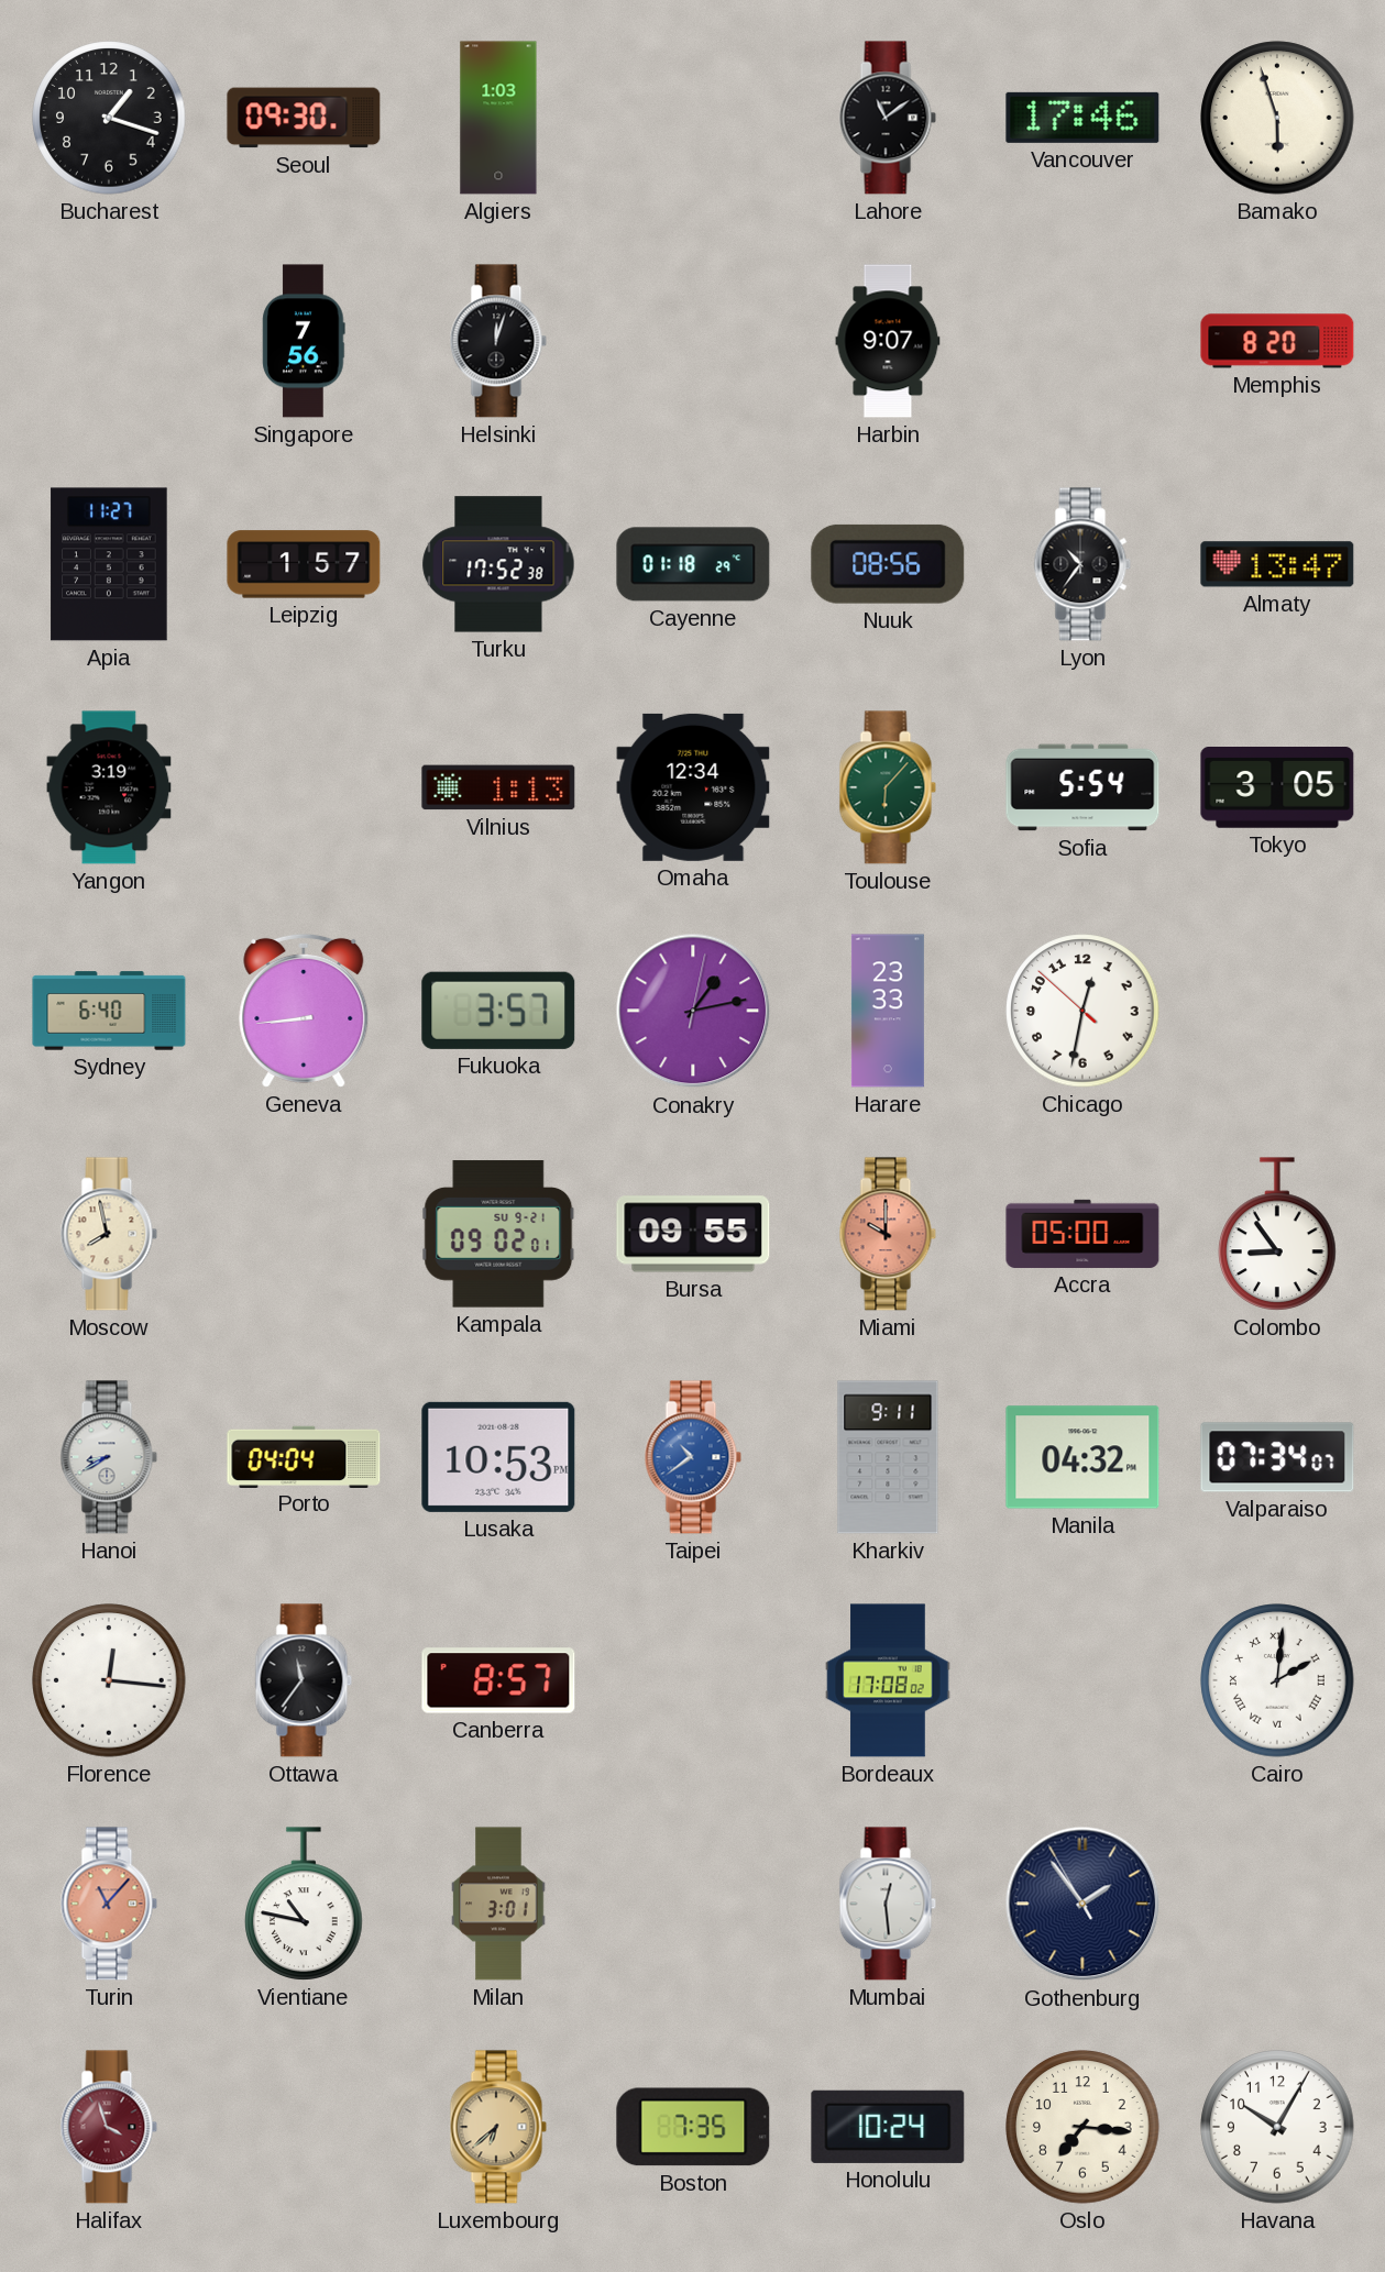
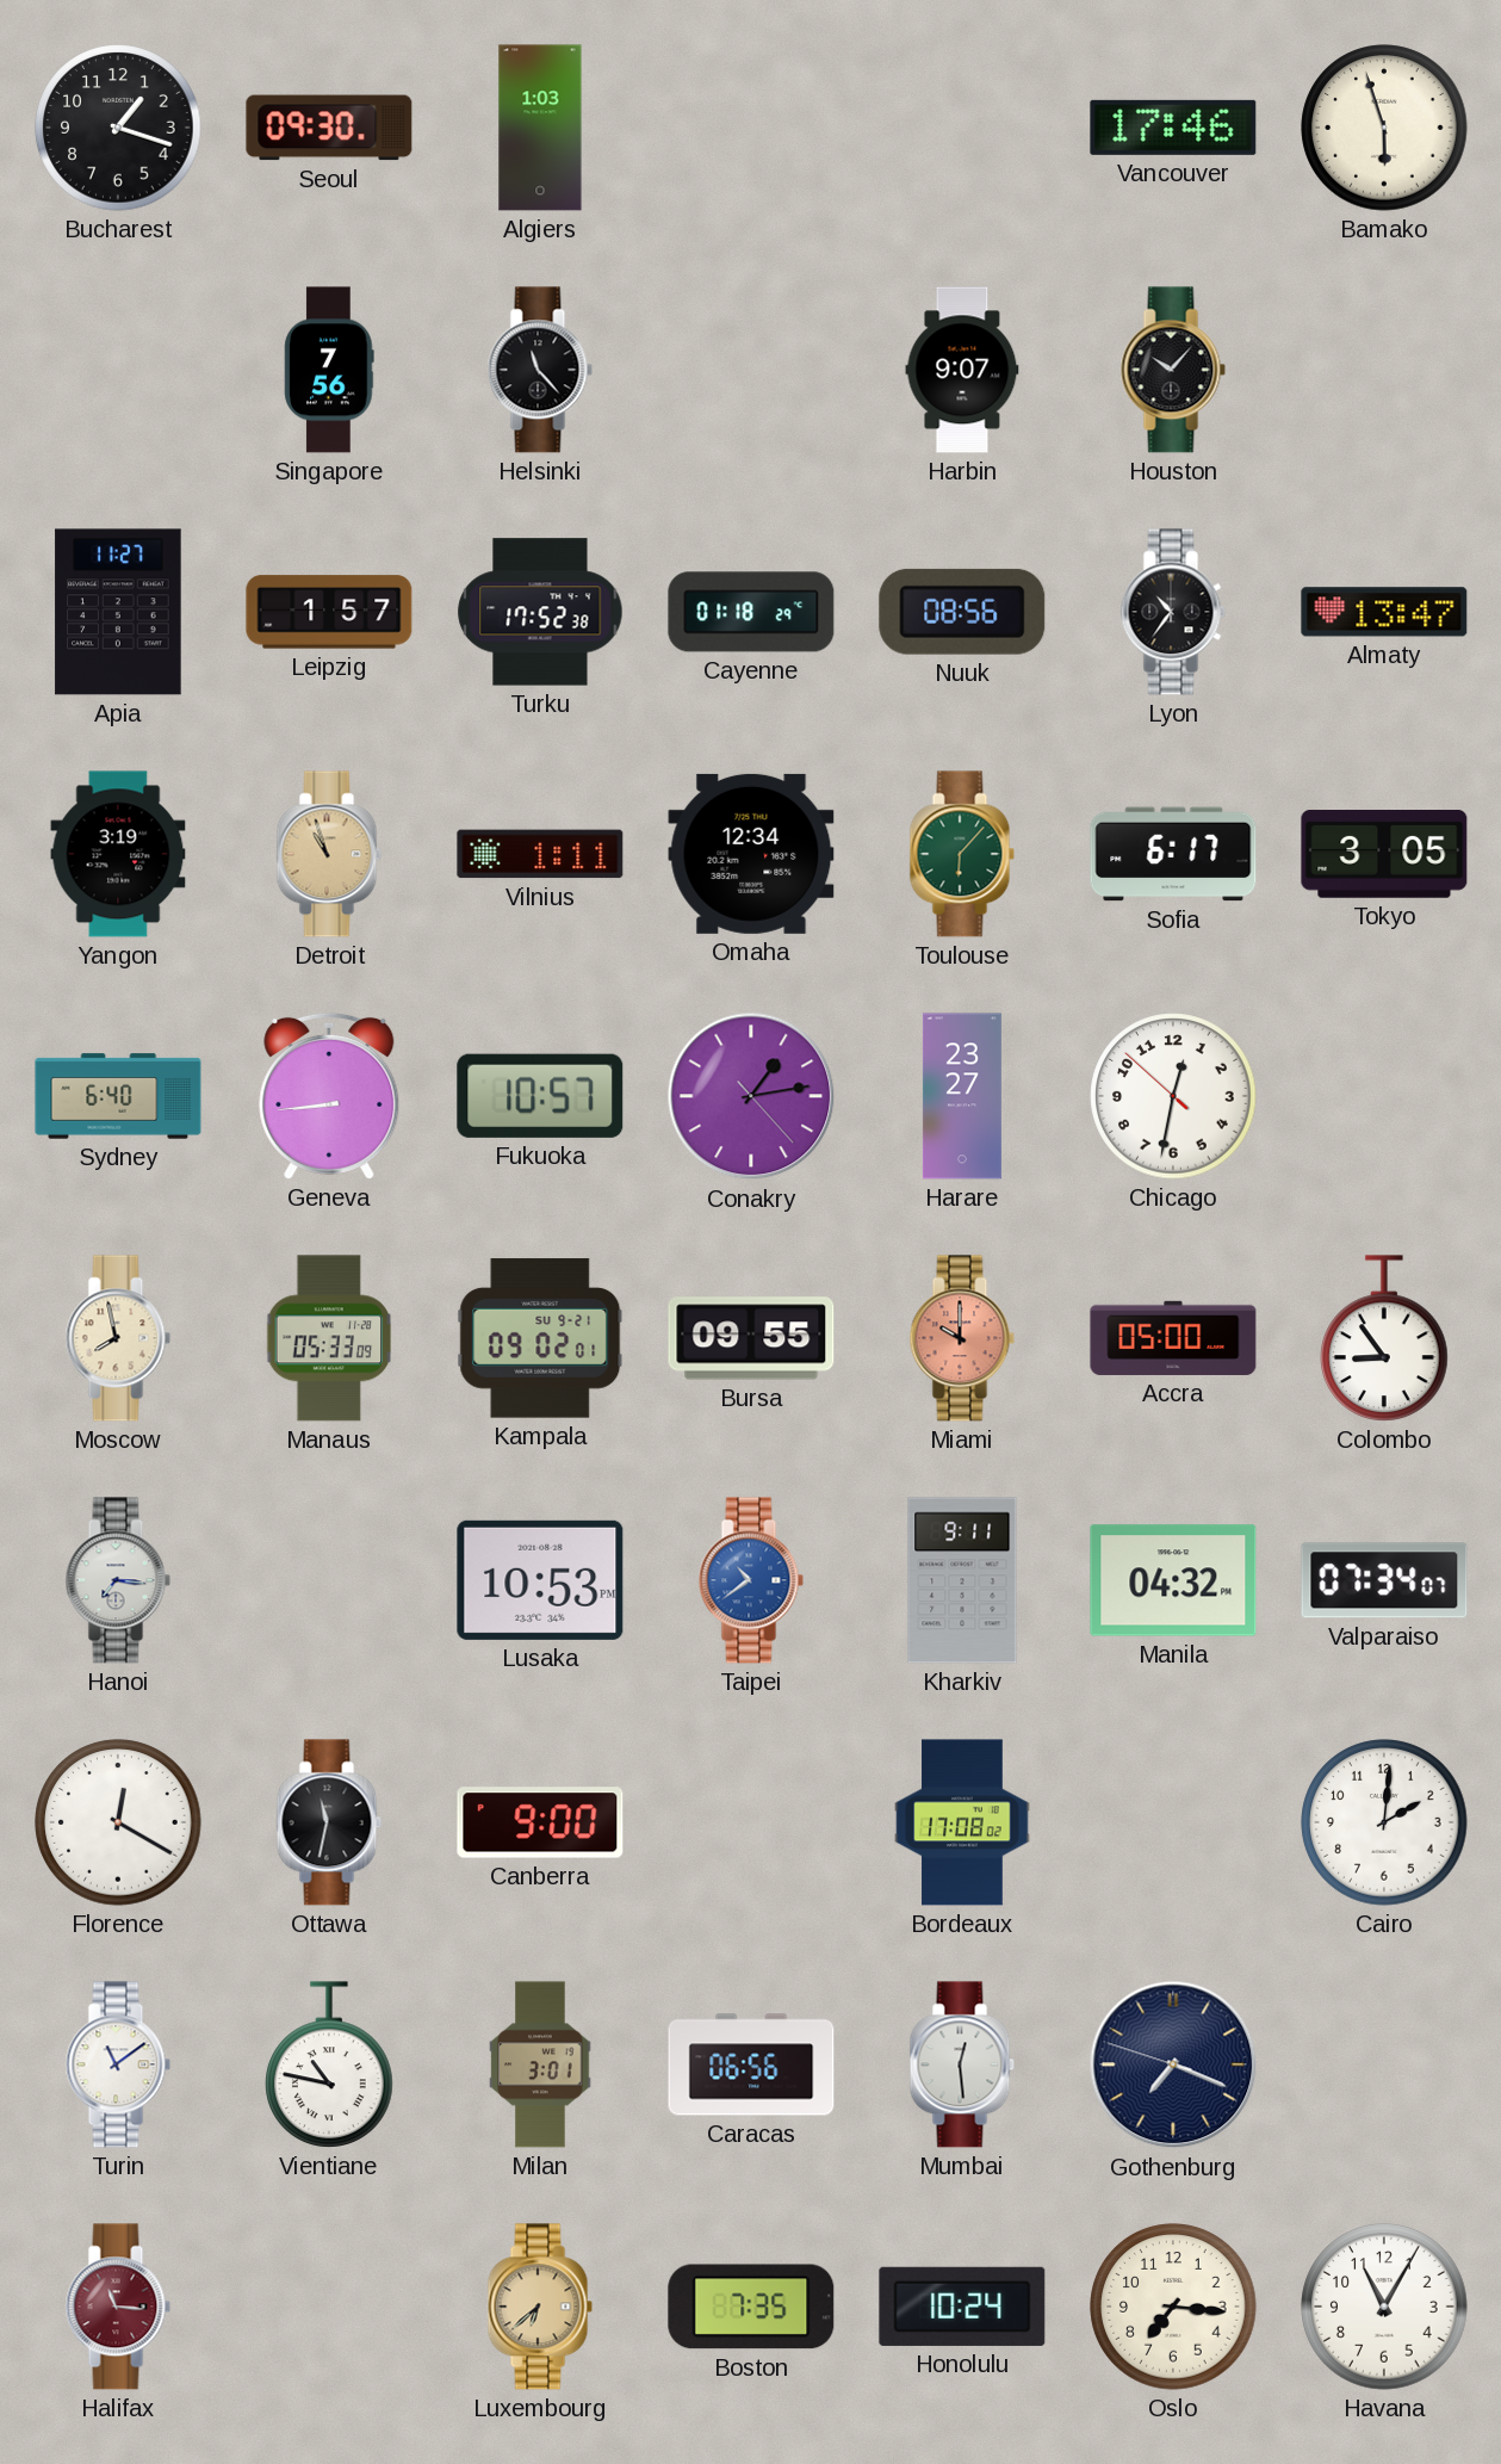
Lahore: 11:09 -> none (888, 118)
Helsinki: 12:03 -> 11:23 (540, 370)
Houston: none -> 10:07 (1173, 370)
Memphis: 8:20 -> none (1277, 341)
Detroit: none -> 10:57 (329, 854)
Vilnius: 1:13 -> 1:11 (540, 854)
Sofia: 5:54 -> 6:17 (1173, 854)
Fukuoka: 3:57 -> 10:57 (540, 1096)
Conakry: 1:13:02 -> 1:13:23 (751, 1096)
Harare: 23:33 -> 23:27 (962, 1096)
Manaus: none -> 05:33 (329, 1338)
Hanoi: 8:40 -> 7:16 (118, 1580)
Porto: 04:04 -> none (304, 1456)
Florence: 12:16 -> 12:20 (118, 1822)
Ottawa: 11:36 -> 11:32 (329, 1822)
Canberra: 8:57 -> 9:00 (540, 1822)
Cairo numerals: Roman -> Arabic (1384, 1822)
Turin: 11:07 -> 11:09 (118, 2064)
Turin dial: salmon -> white (118, 2064)
Caracas: none -> 06:56 (751, 2064)
Gothenburg: 1:53 -> 7:18 (1173, 2064)
Halifax: 3:57 -> 11:16 (118, 2307)
Havana: 10:05 -> 11:05 (1384, 2307)
